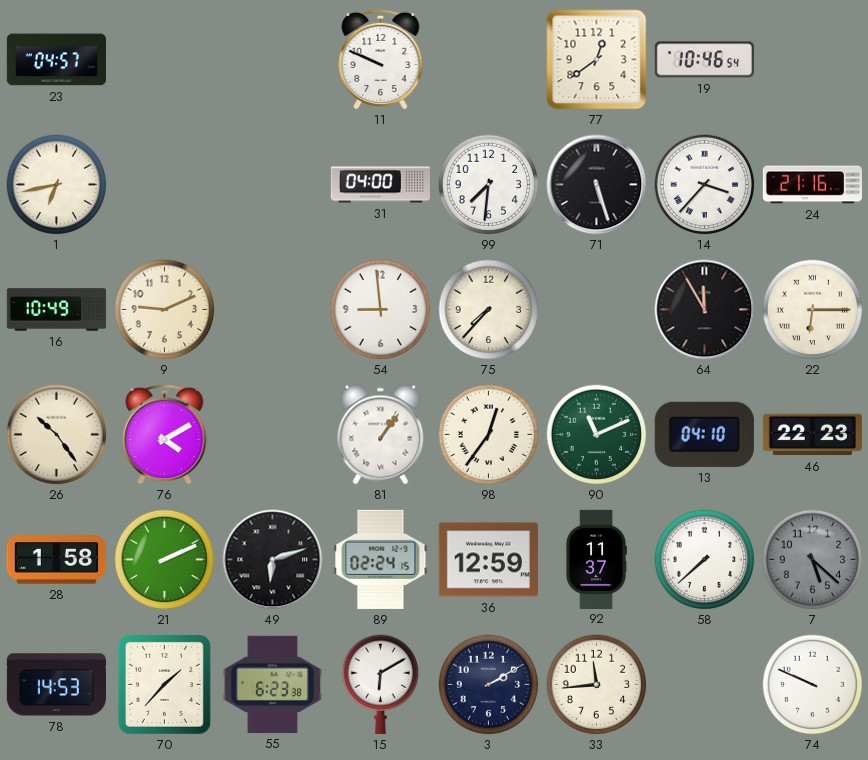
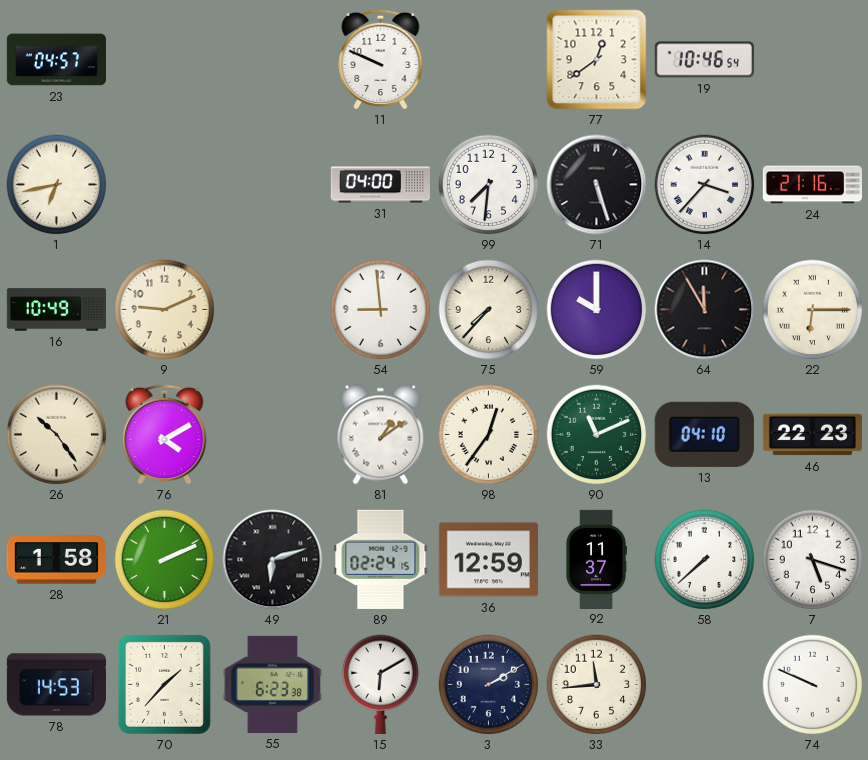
59: none -> 10:00 (597, 310)
81: 1:06 -> 1:09 (381, 435)
7: 5:22 -> 5:18 (813, 560)
7 dial: grey -> white (813, 560)
